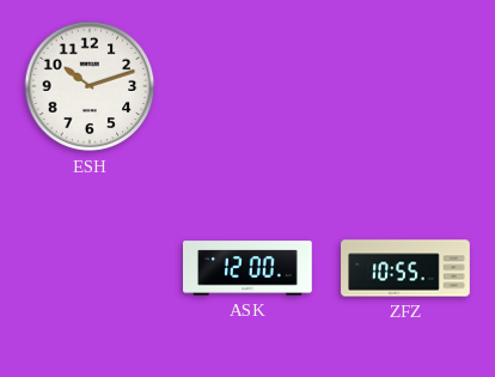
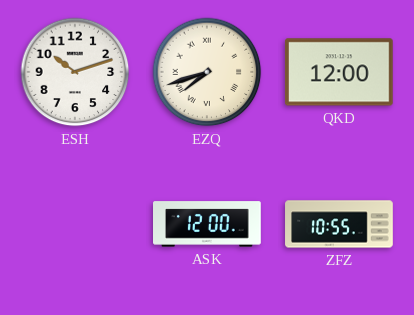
EZQ: none -> 7:42 (207, 72)
QKD: none -> 12:00 (339, 72)
